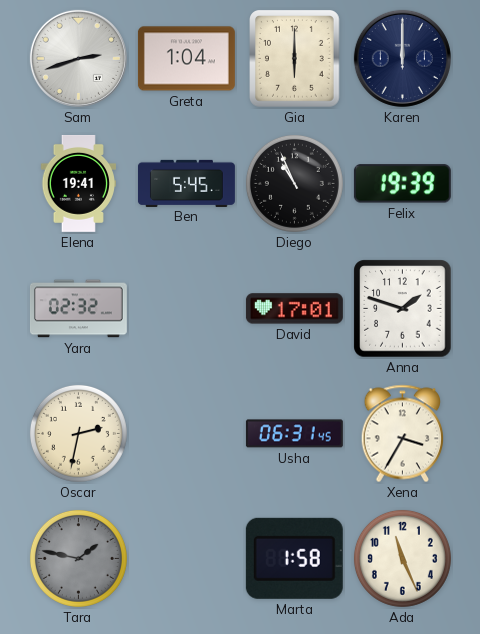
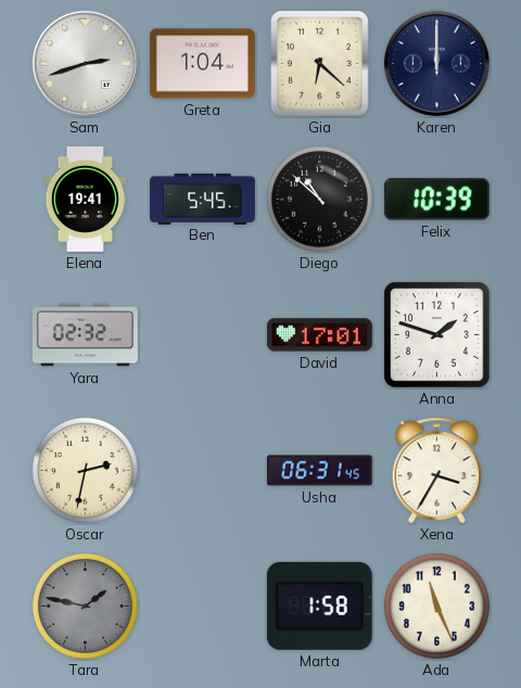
Gia: 6:00 -> 6:22 (320, 64)
Diego: 10:56 -> 10:52 (319, 199)
Felix: 19:39 -> 10:39 (436, 200)
